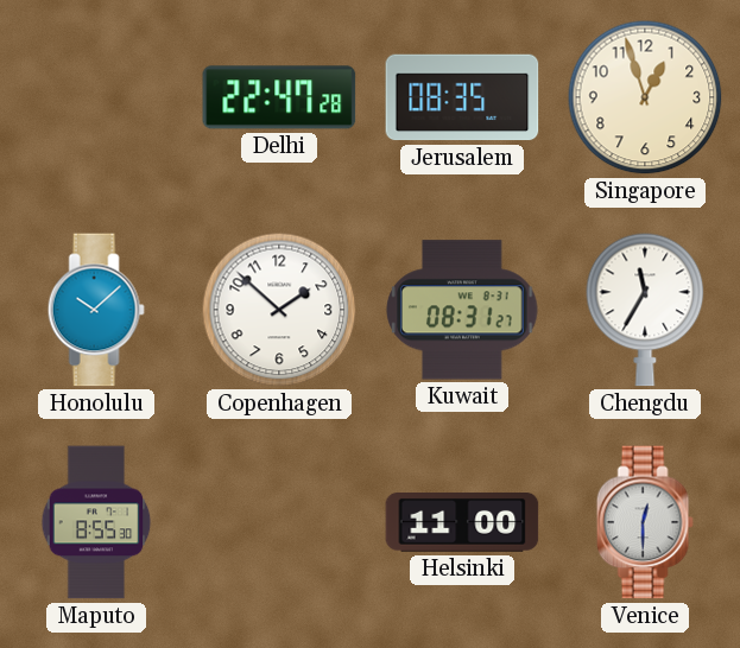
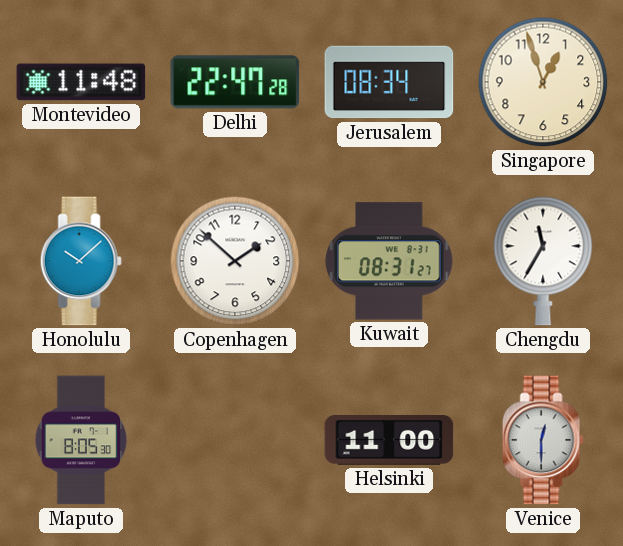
Montevideo: none -> 11:48 (81, 82)
Jerusalem: 08:35 -> 08:34 (389, 82)
Maputo: 8:55 -> 8:05 (81, 440)
